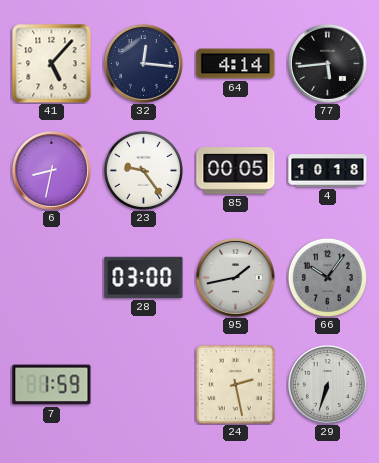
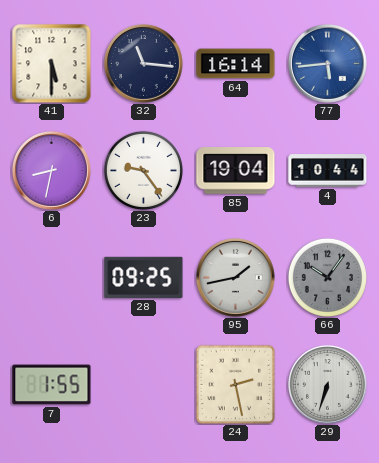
41: 5:07 -> 5:30 (52, 64)
32: 12:16 -> 11:16 (143, 63)
64: 4:14 -> 16:14 (236, 64)
77 dial: black -> blue (327, 63)
85: 00:05 -> 19:04 (236, 171)
4: 10:18 -> 10:44 (328, 171)
28: 03:00 -> 09:25 (144, 277)
7: 1:59 -> 1:55 (52, 385)
